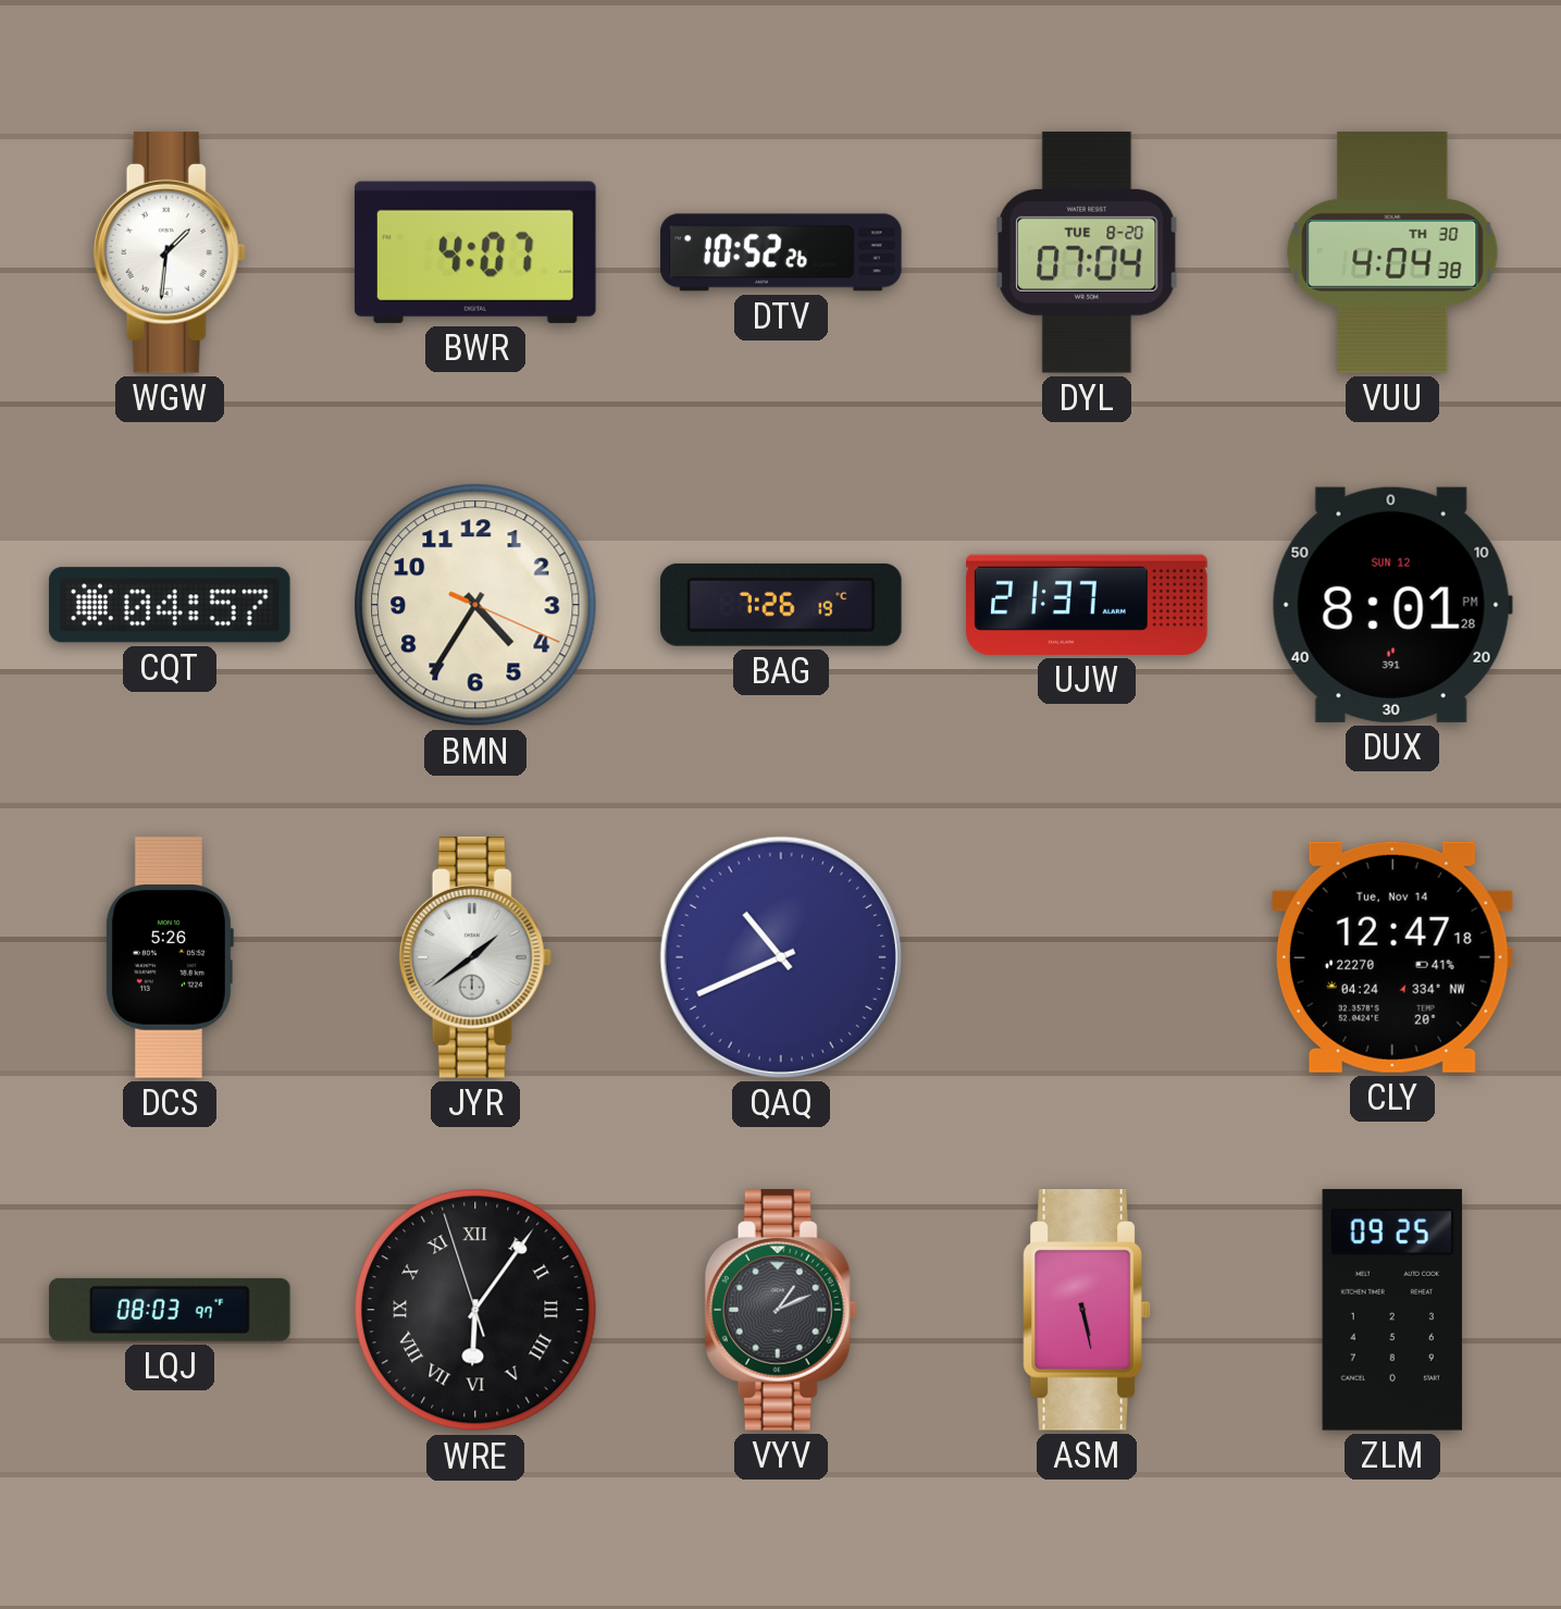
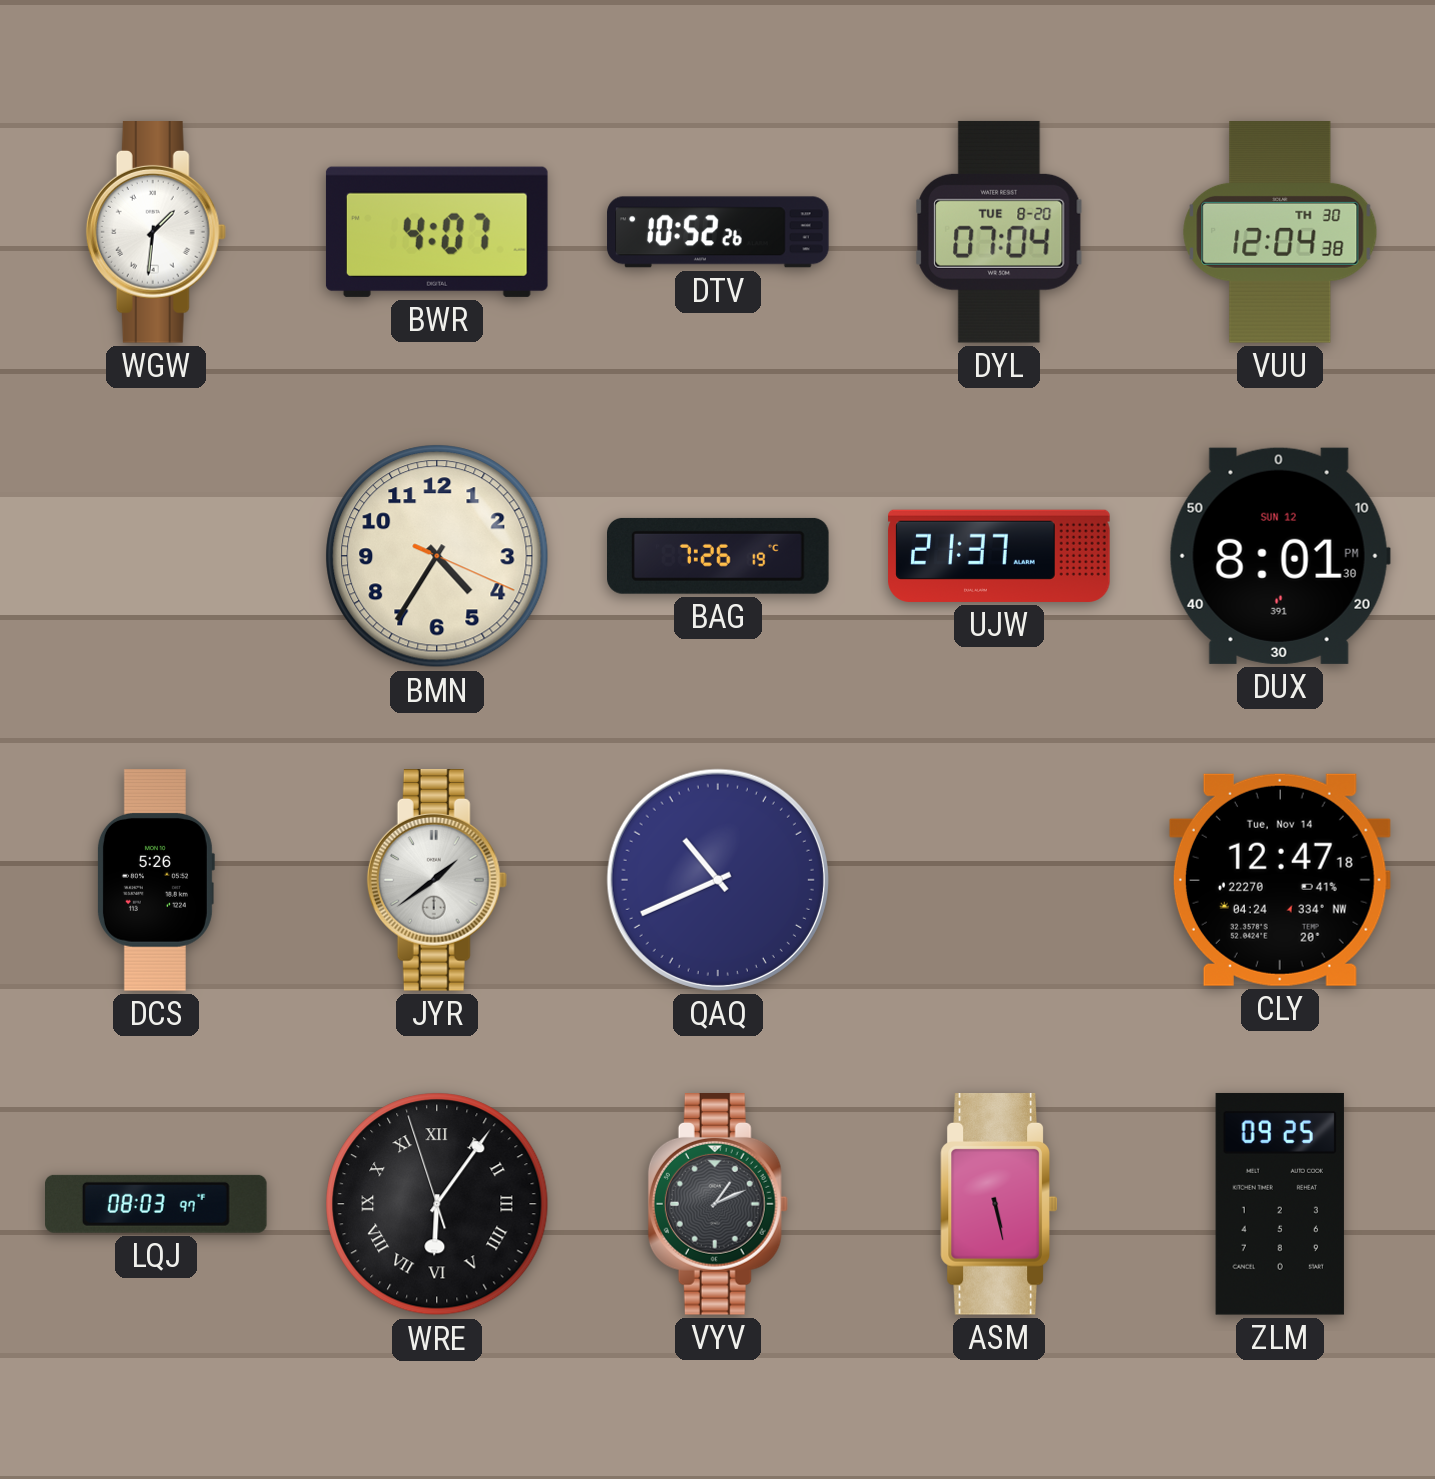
VUU: 4:04 -> 12:04 (1280, 233)
CQT: 04:57 -> none (170, 605)
DUX: 8:01:28 PM -> 8:01:30 PM (1280, 556)
